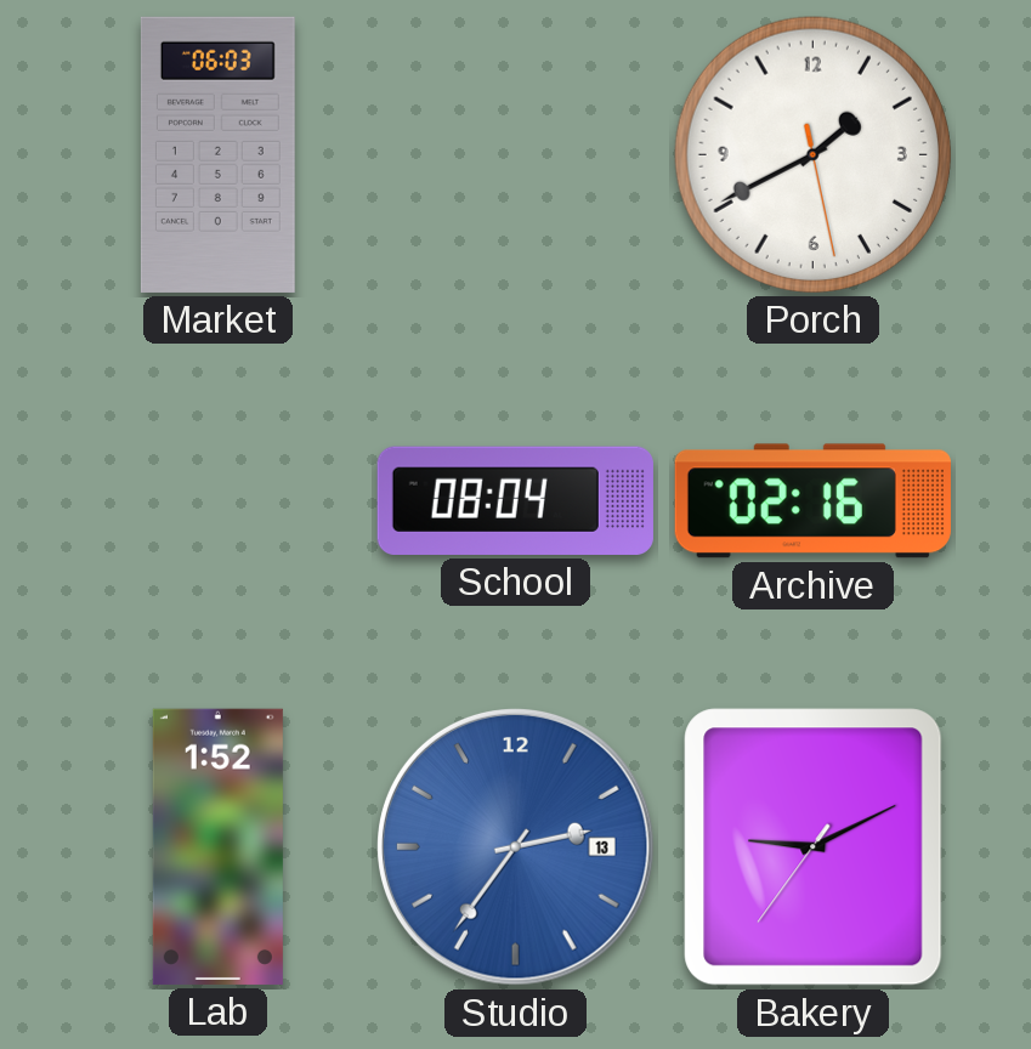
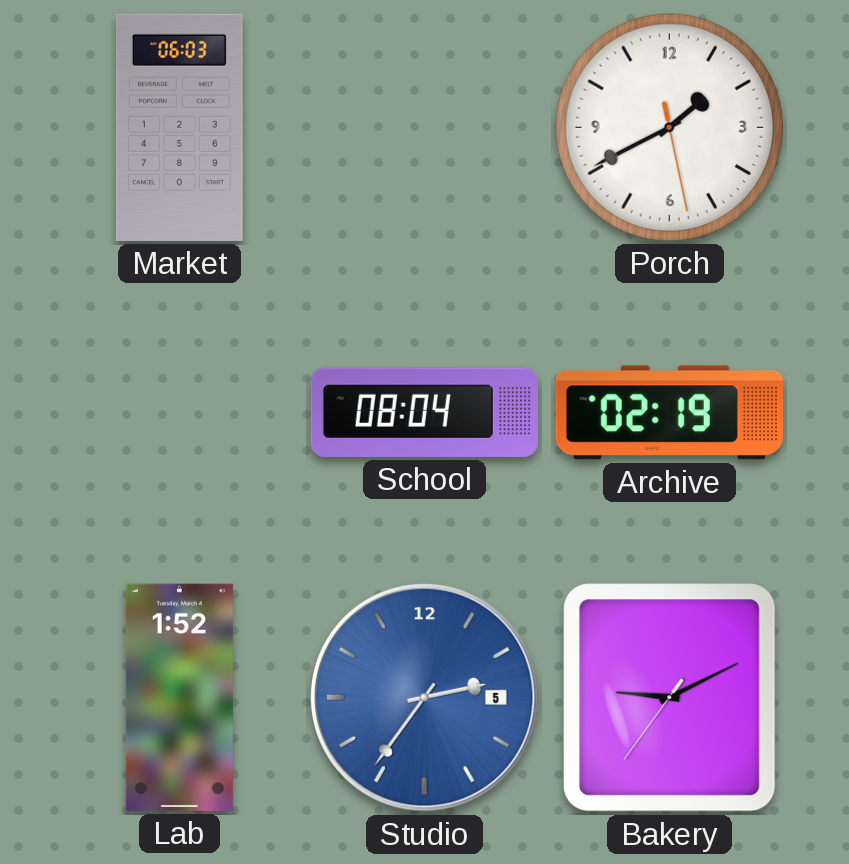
Archive: 02:16 -> 02:19 (669, 413)
Studio date: 13 -> 5 (425, 698)
